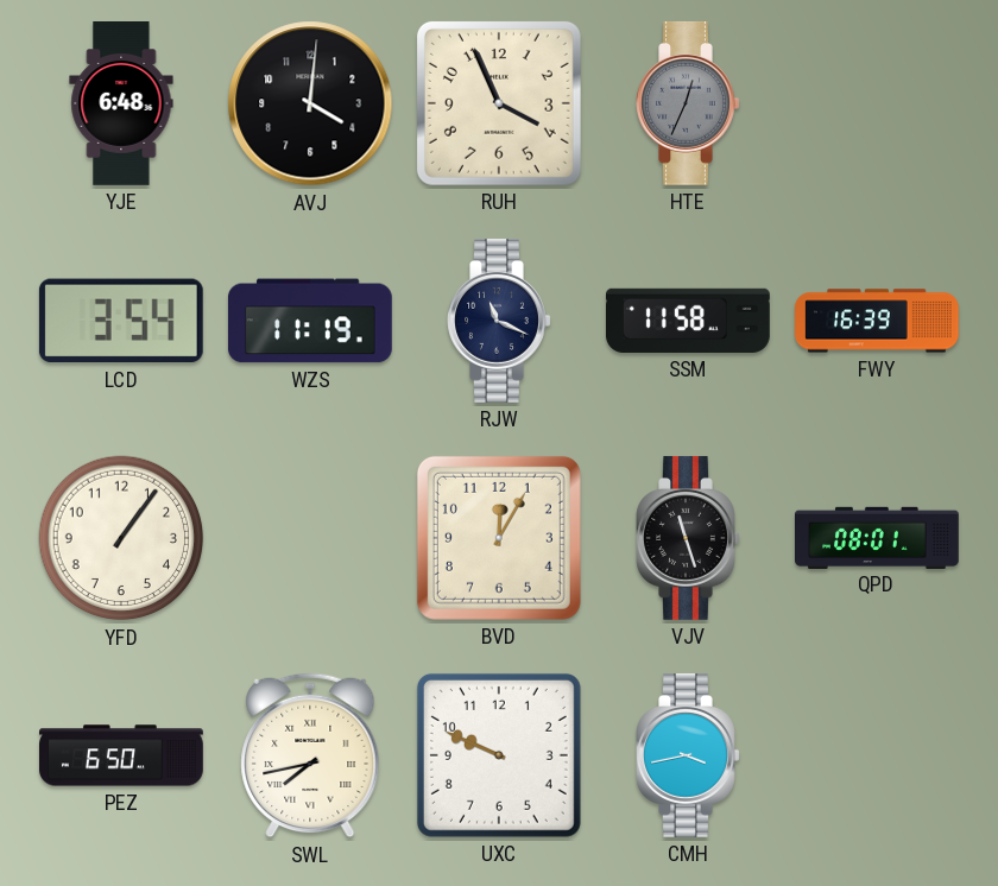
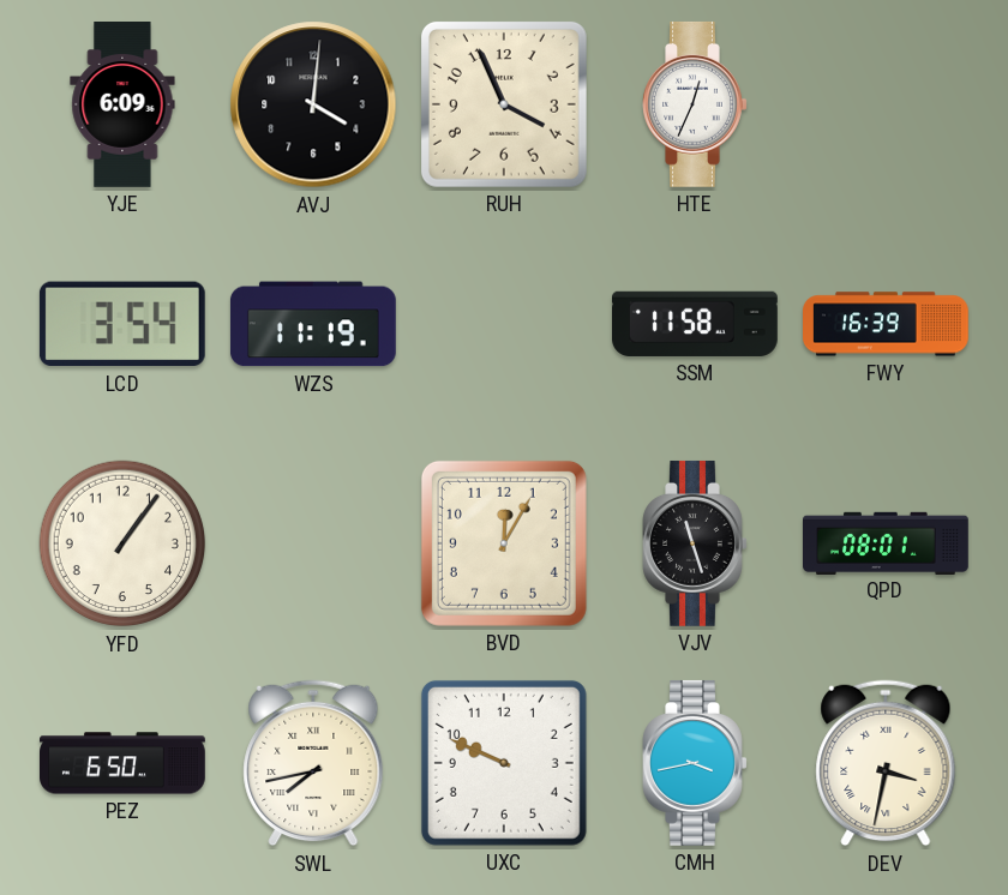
YJE: 6:48 -> 6:09 (122, 106)
HTE dial: grey -> white (695, 104)
RJW: 11:19 -> none (499, 321)
DEV: none -> 3:32 (886, 763)
